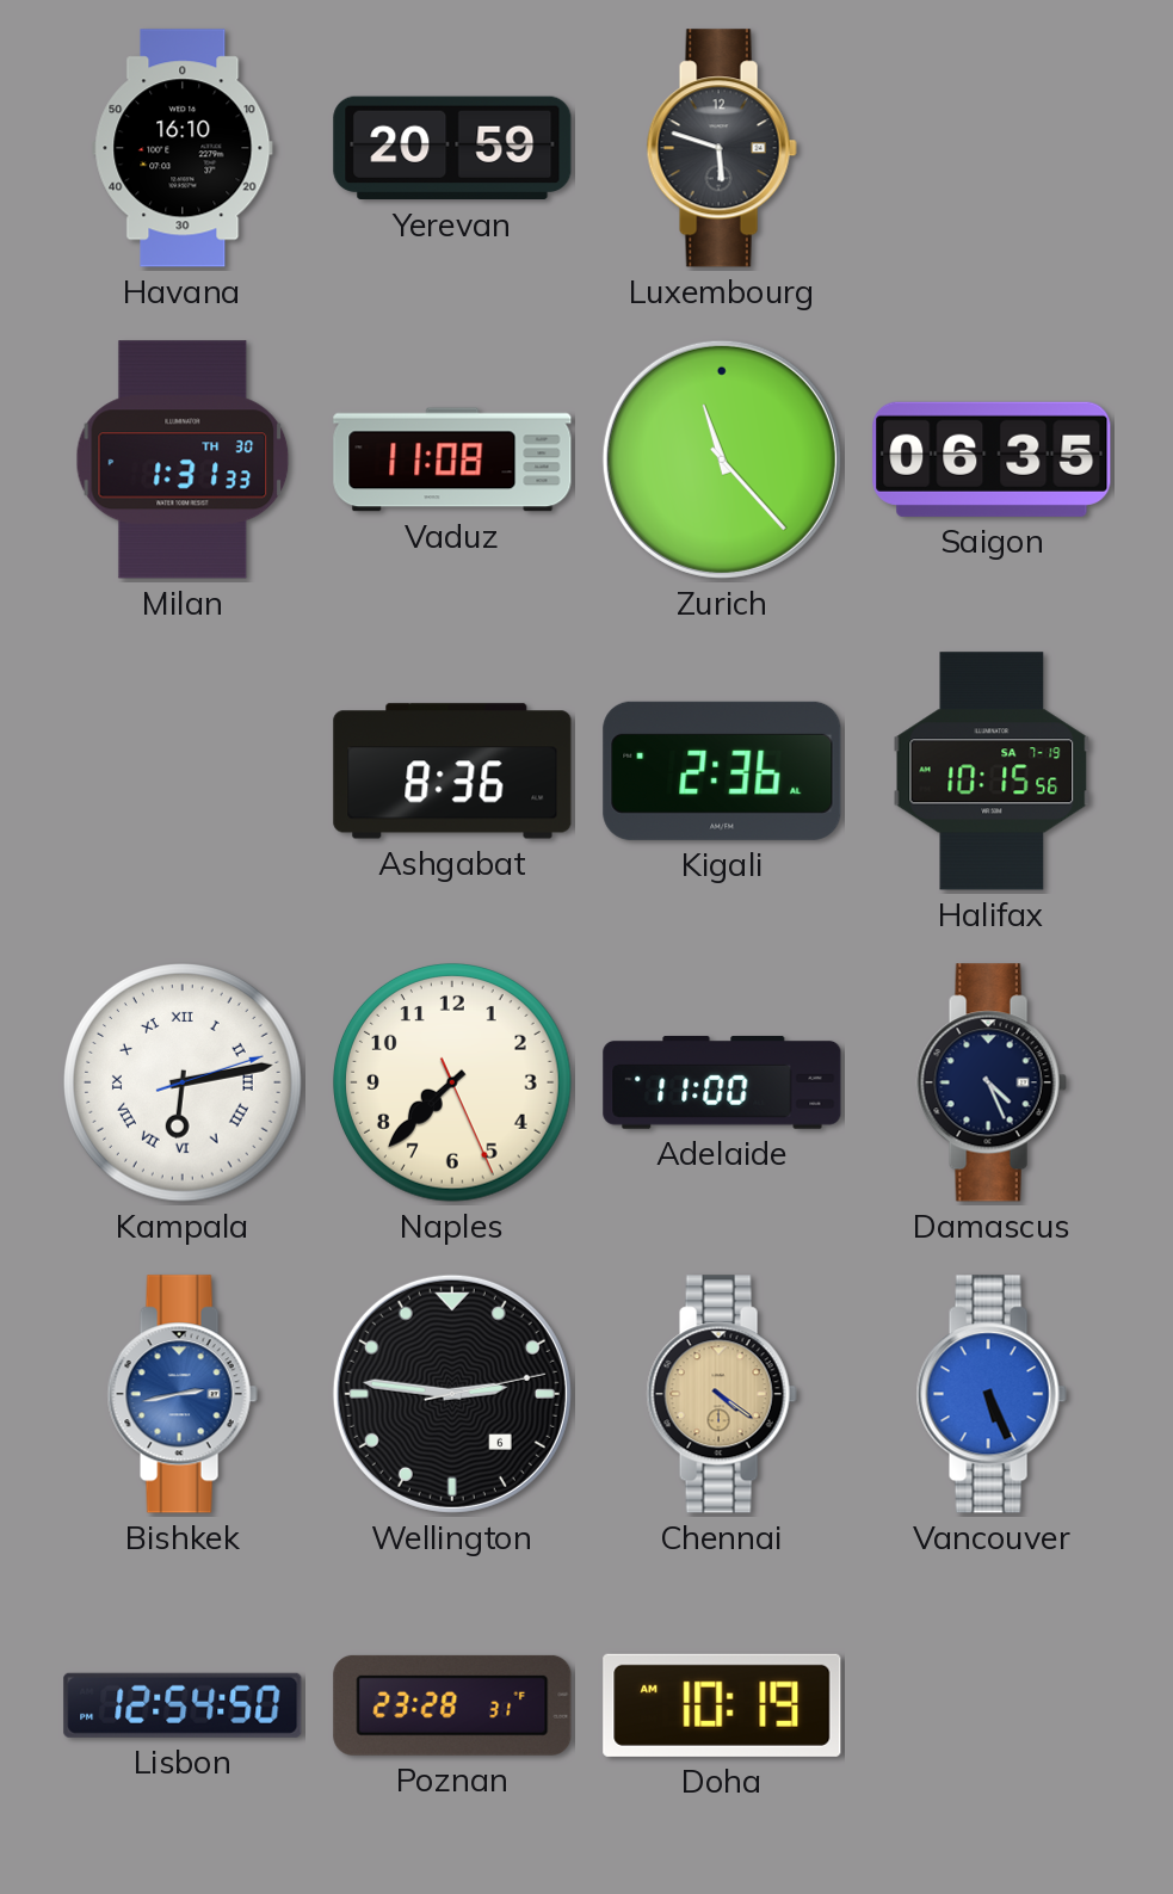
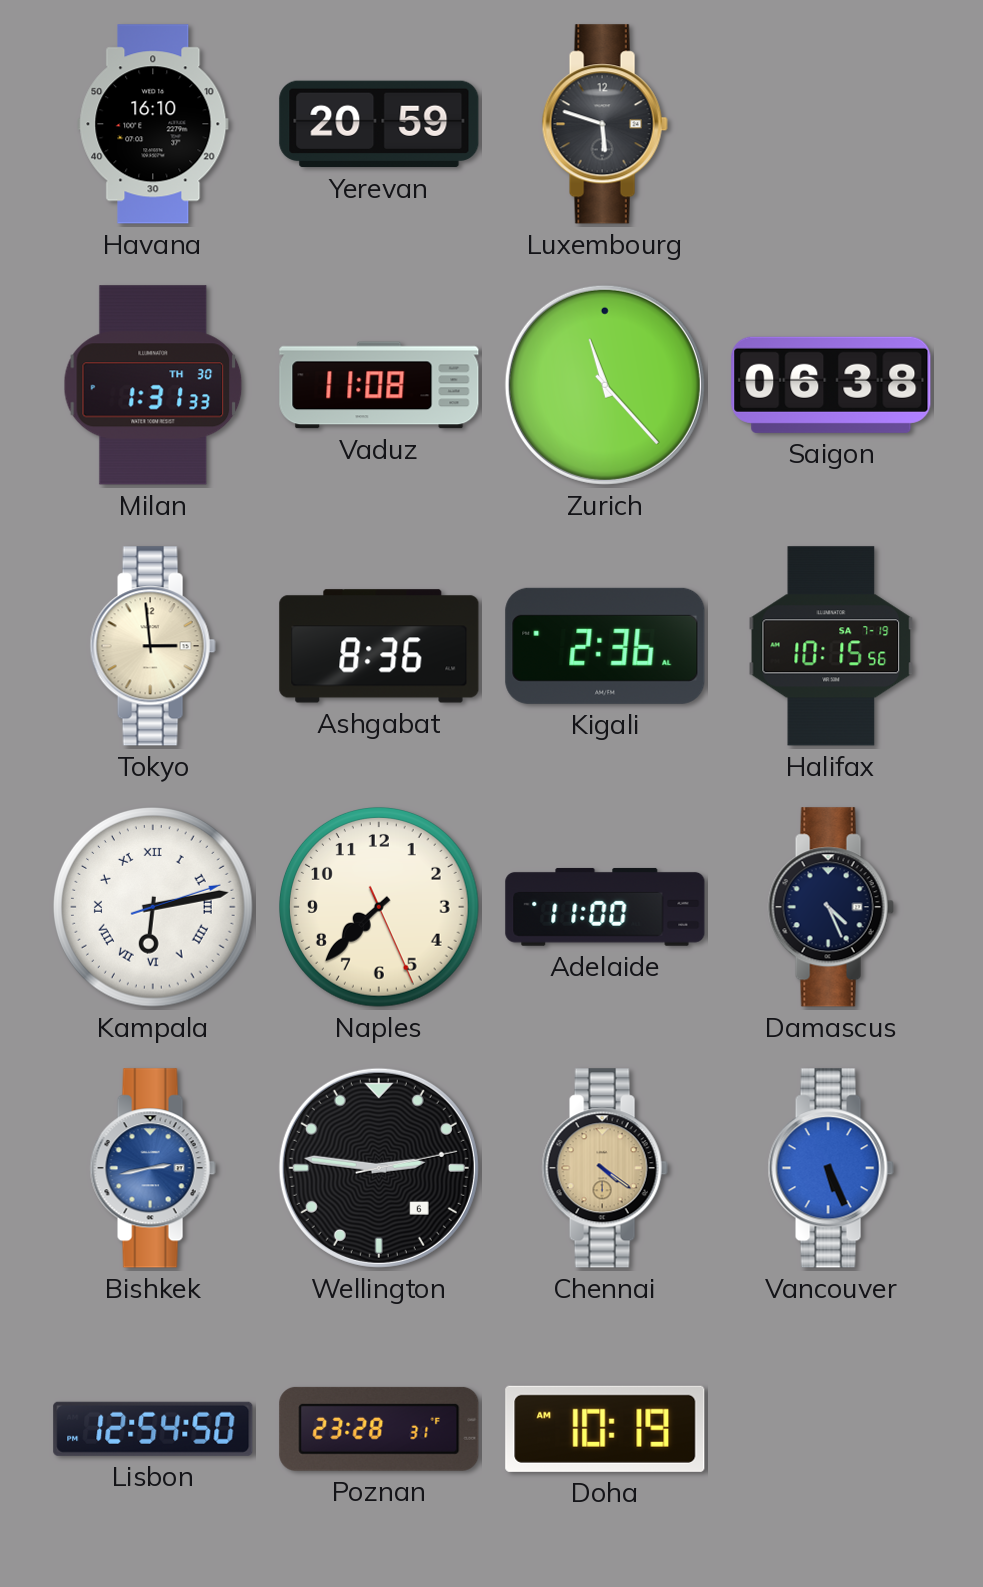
Saigon: 06:35 -> 06:38 (831, 385)
Tokyo: none -> 2:59 (153, 646)
